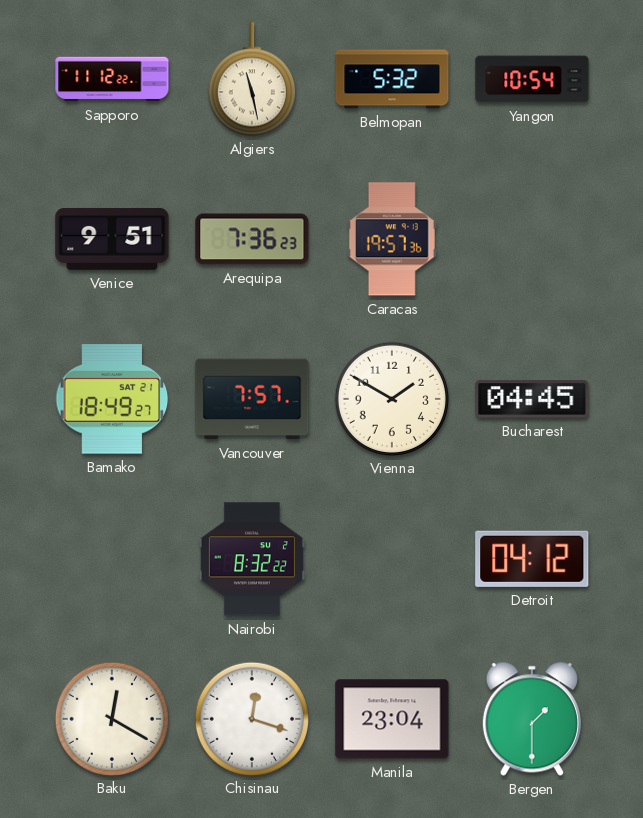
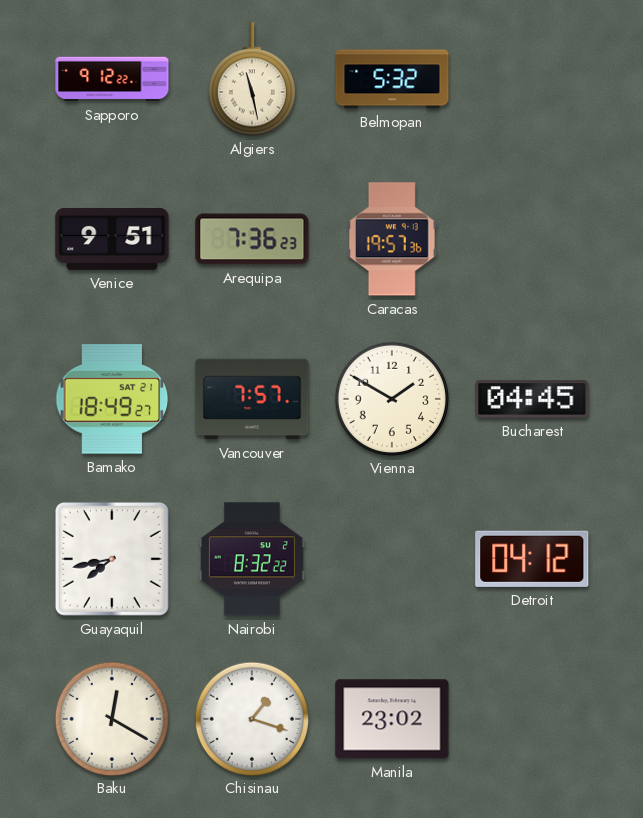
Sapporo: 11:12 -> 9:12 (112, 79)
Yangon: 10:54 -> none (532, 79)
Guayaquil: none -> 7:43 (112, 559)
Chisinau: 12:18 -> 1:18 (251, 718)
Manila: 23:04 -> 23:02 (392, 719)
Bergen: 1:30 -> none (532, 719)
